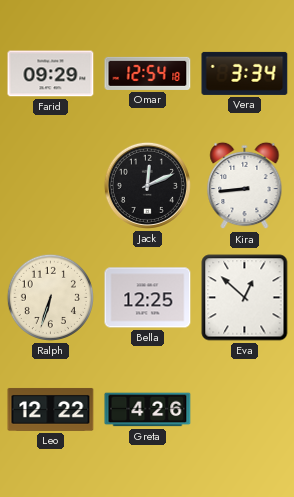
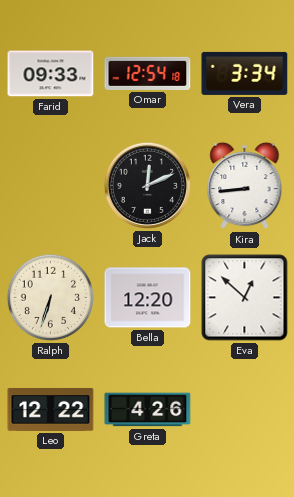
Farid: 09:29 -> 09:33 (51, 74)
Bella: 12:25 -> 12:20 (148, 298)
